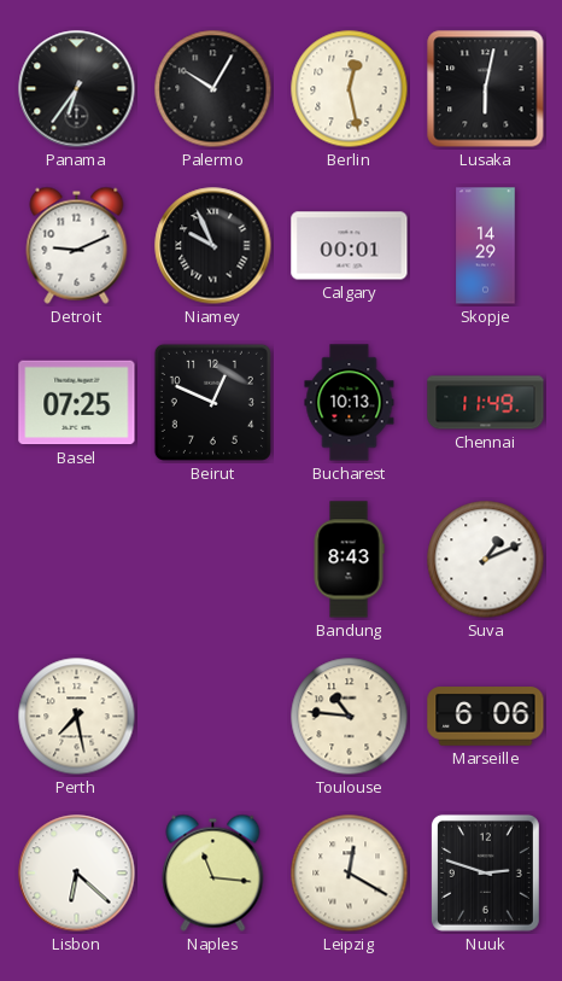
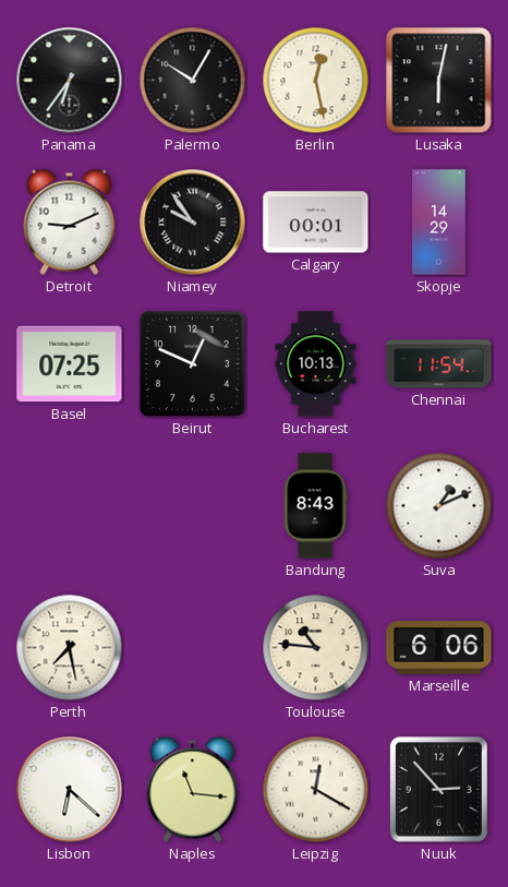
Niamey: 9:56 -> 9:54 (193, 223)
Chennai: 11:49 -> 11:54 (439, 364)
Nuuk: 2:48 -> 2:53 (438, 789)
